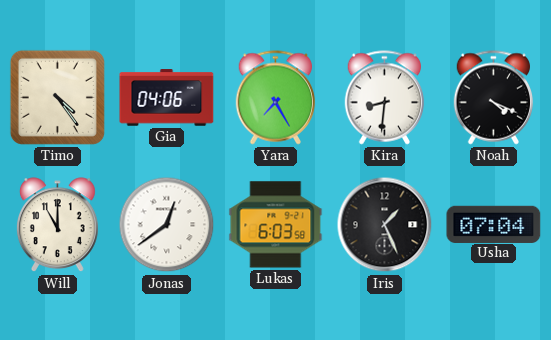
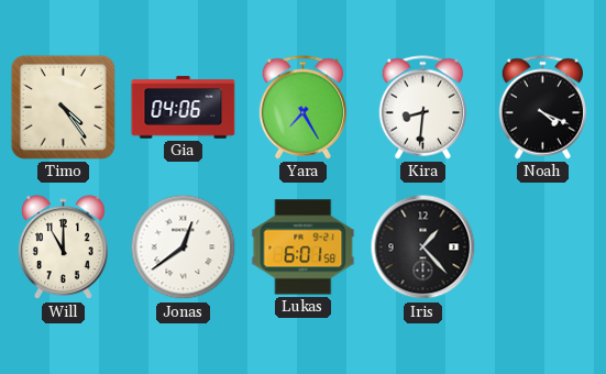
Lukas: 6:03 -> 6:01 (304, 248)
Iris: 1:26 -> 1:23 (423, 248)
Usha: 07:04 -> none (494, 224)
